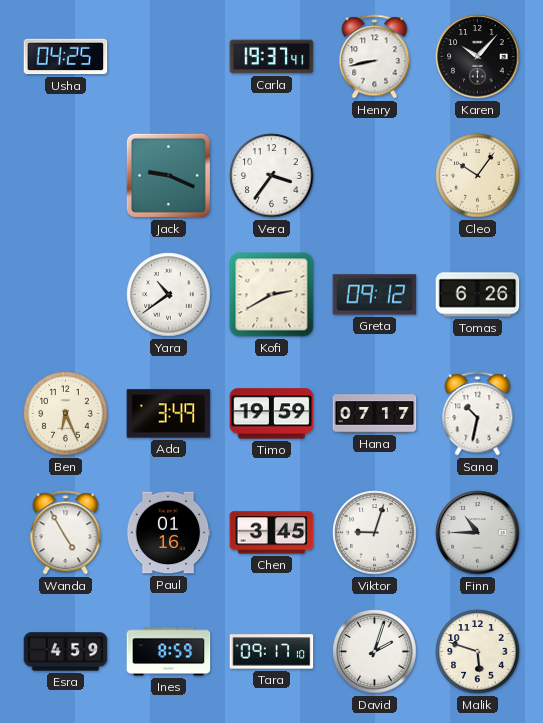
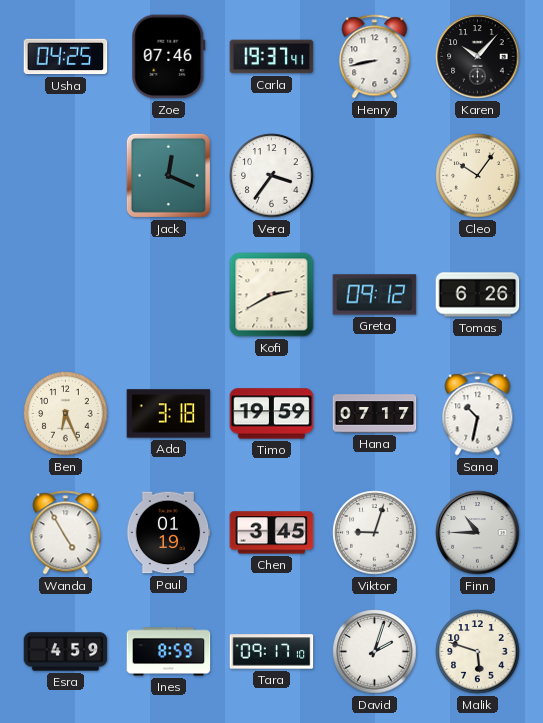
Zoe: none -> 07:46 (169, 57)
Jack: 9:19 -> 12:19 (168, 175)
Yara: 10:39 -> none (169, 295)
Ada: 3:49 -> 3:18 (169, 414)
Paul: 01:16 -> 01:19 (168, 533)
